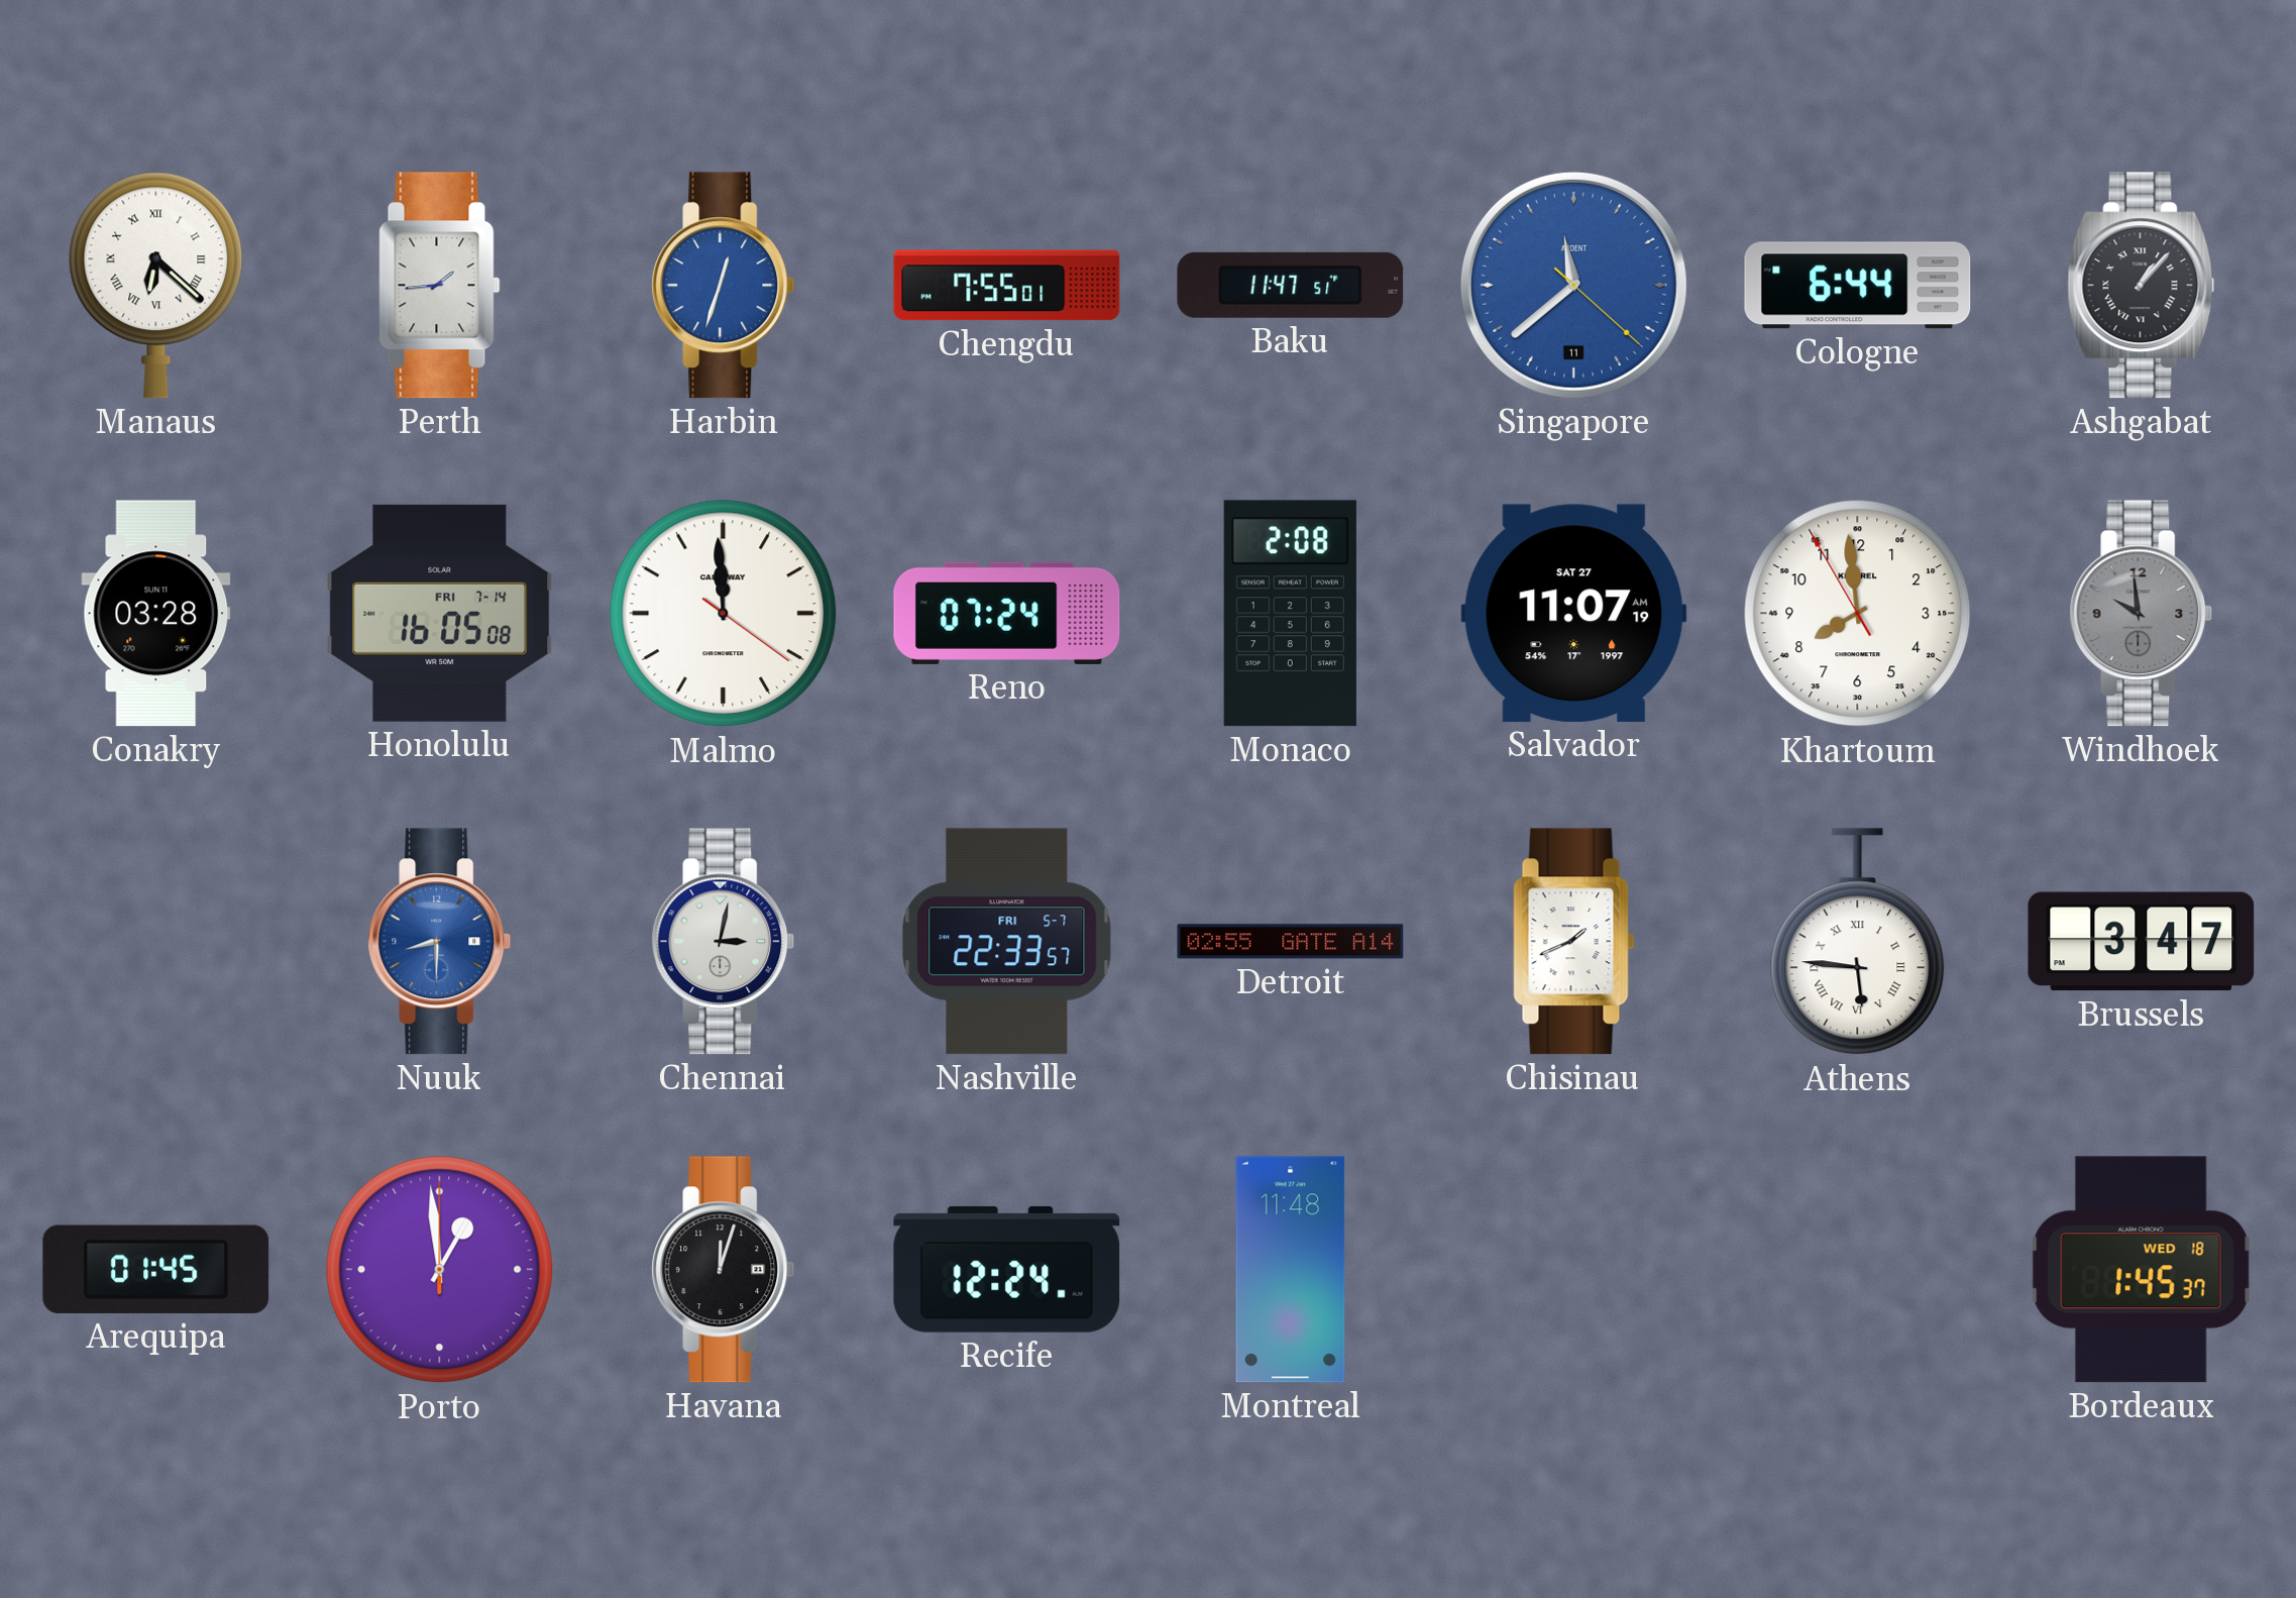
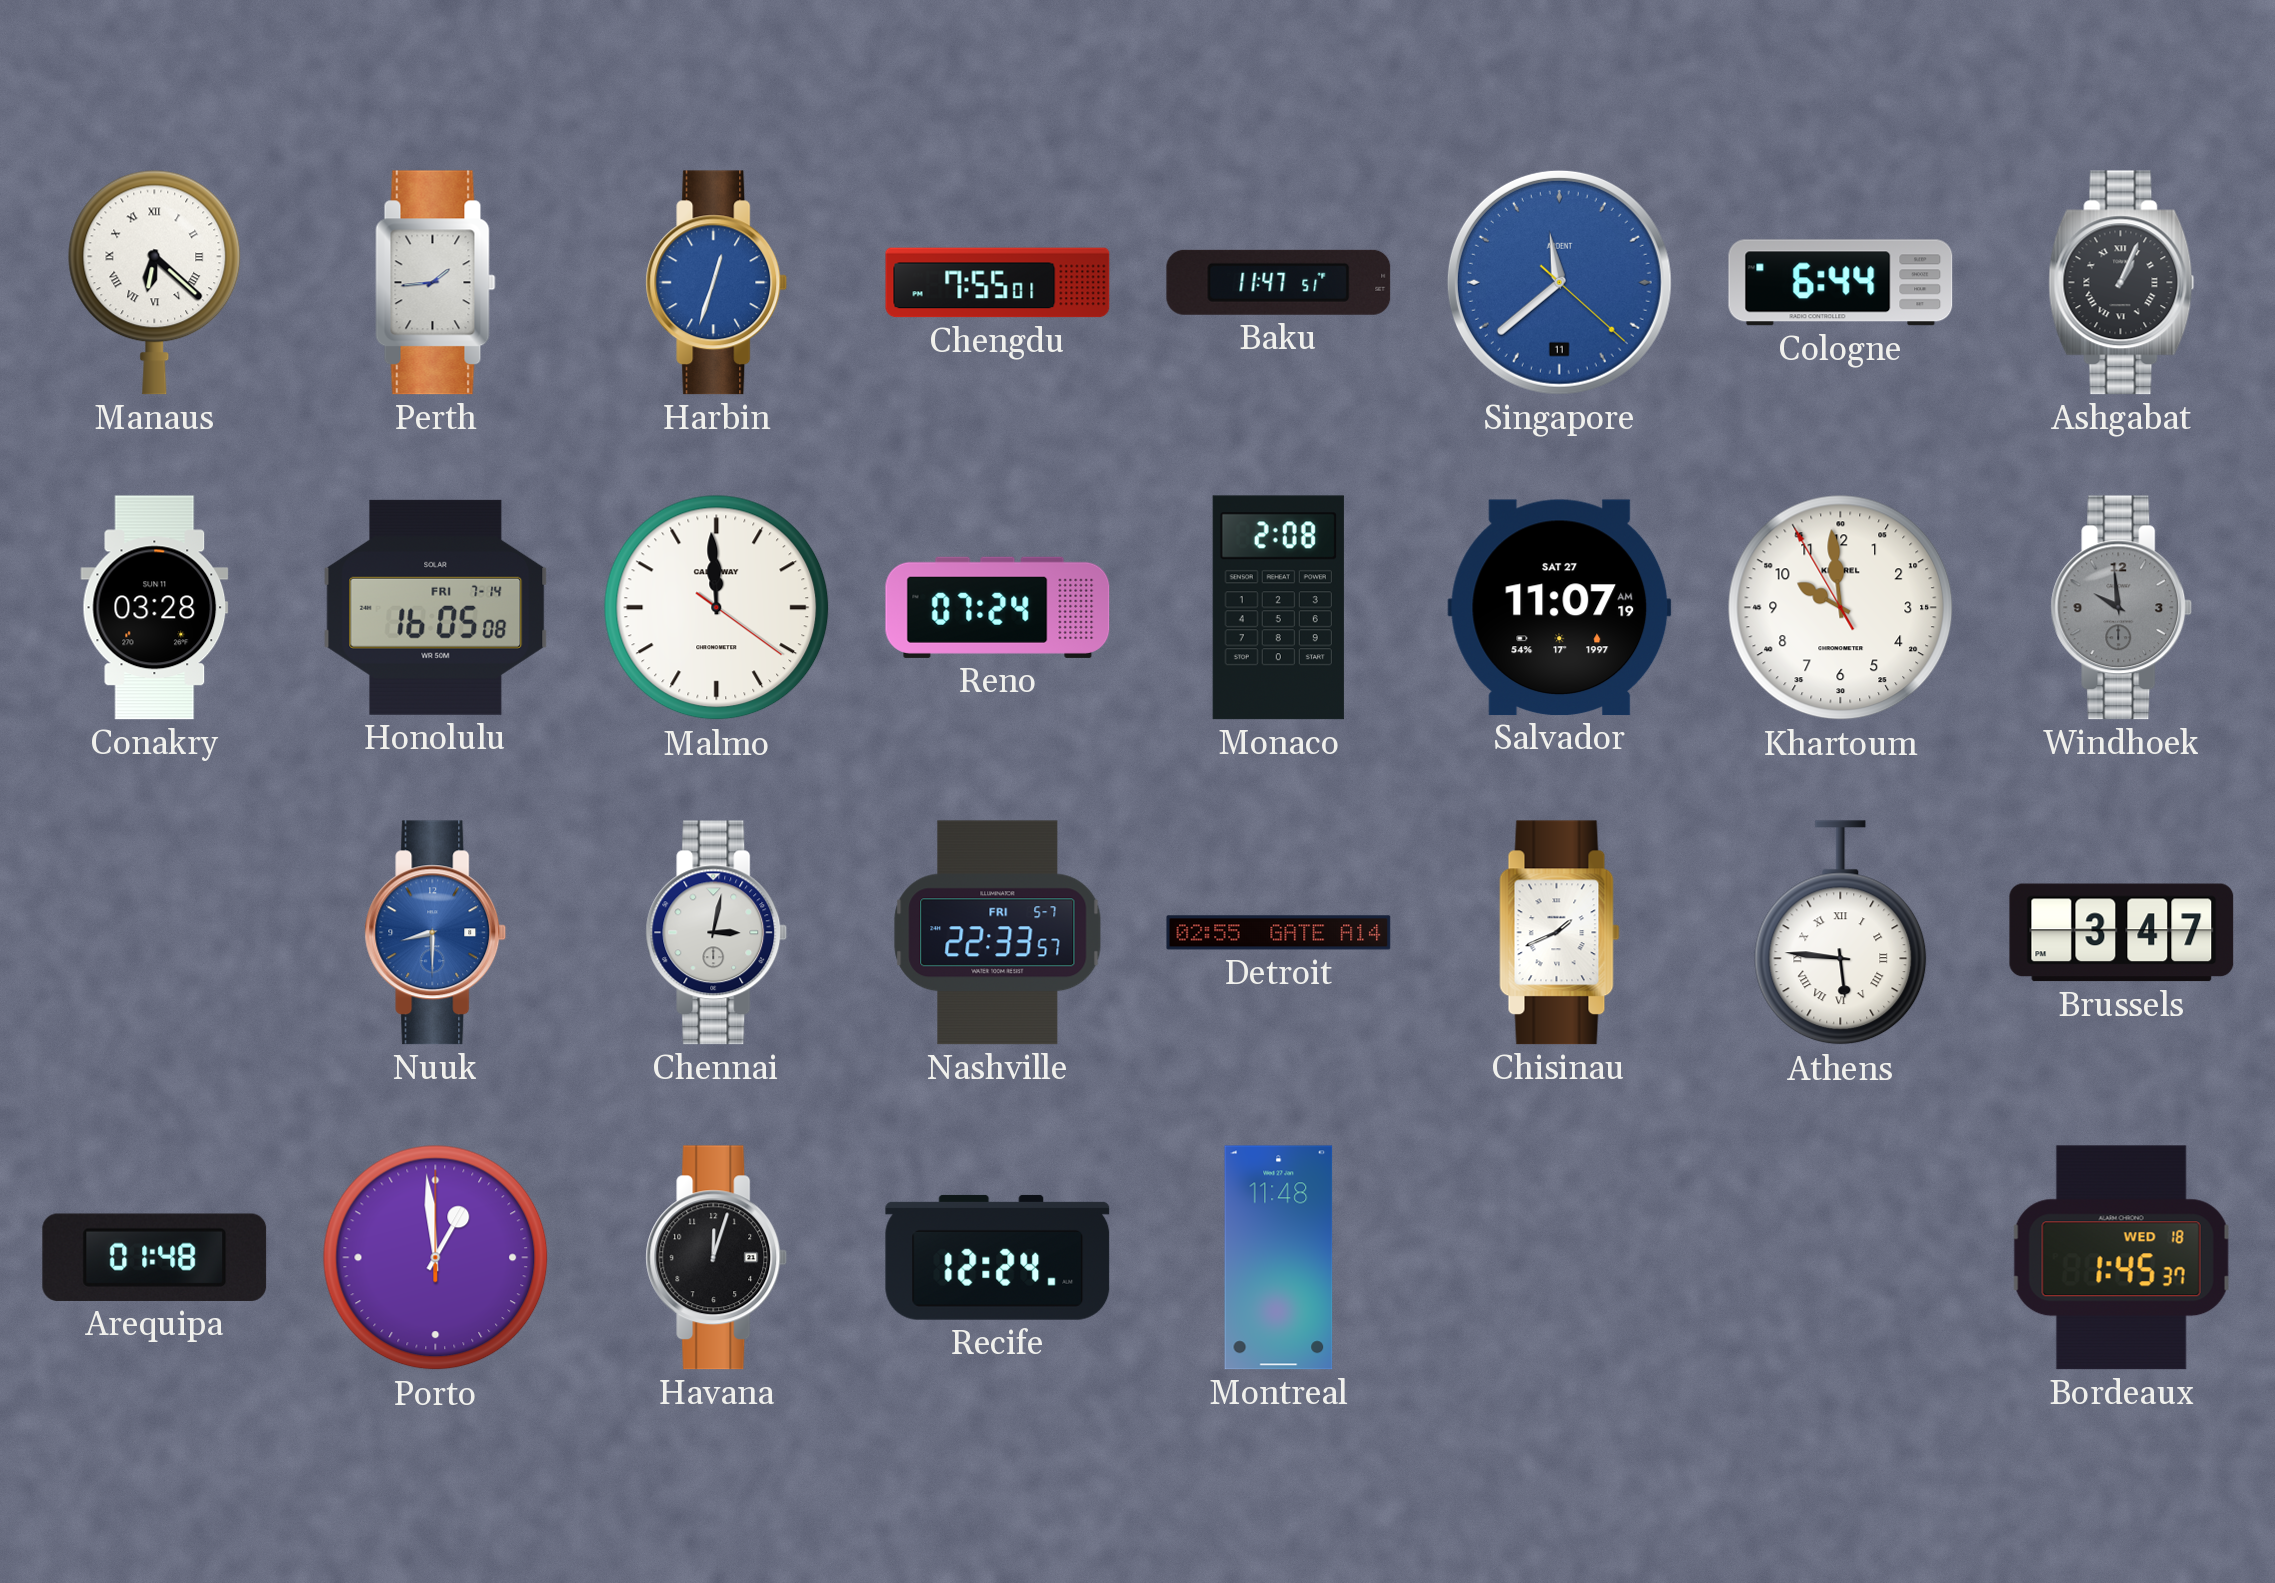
Ashgabat: 1:07 -> 1:04 (2122, 283)
Khartoum: 7:58 -> 9:58 (1841, 608)
Arequipa: 01:45 -> 01:48 (155, 1257)
